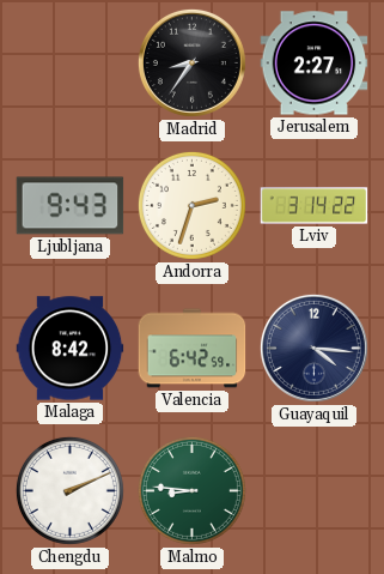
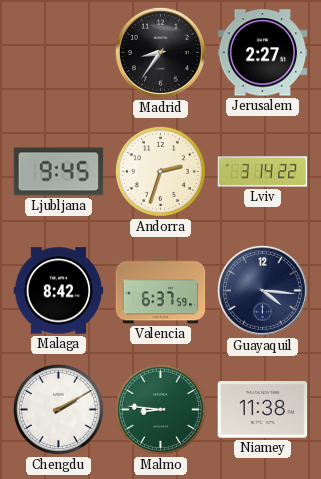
Ljubljana: 9:43 -> 9:45 (59, 172)
Valencia: 6:42 -> 6:37 (161, 291)
Chengdu: 2:11 -> 2:10 (58, 409)
Niamey: none -> 11:38 (263, 410)
